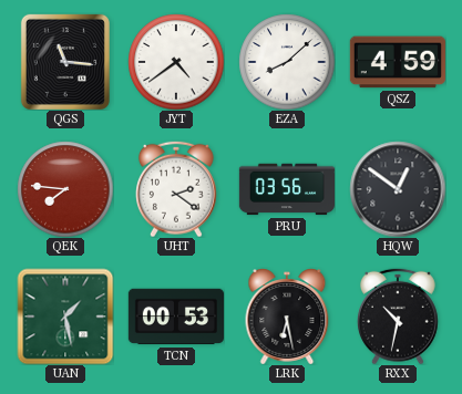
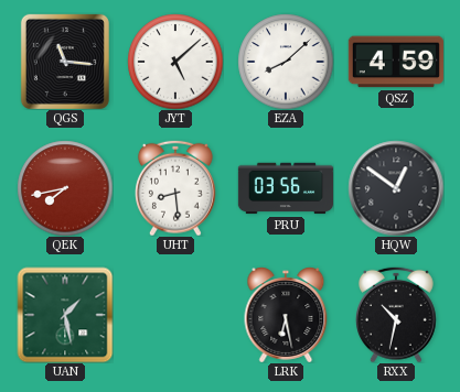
JYT: 4:39 -> 5:08 (175, 62)
QEK: 7:46 -> 7:43 (65, 188)
UHT: 2:21 -> 8:29 (176, 188)
TCN: 00:53 -> none (175, 317)
